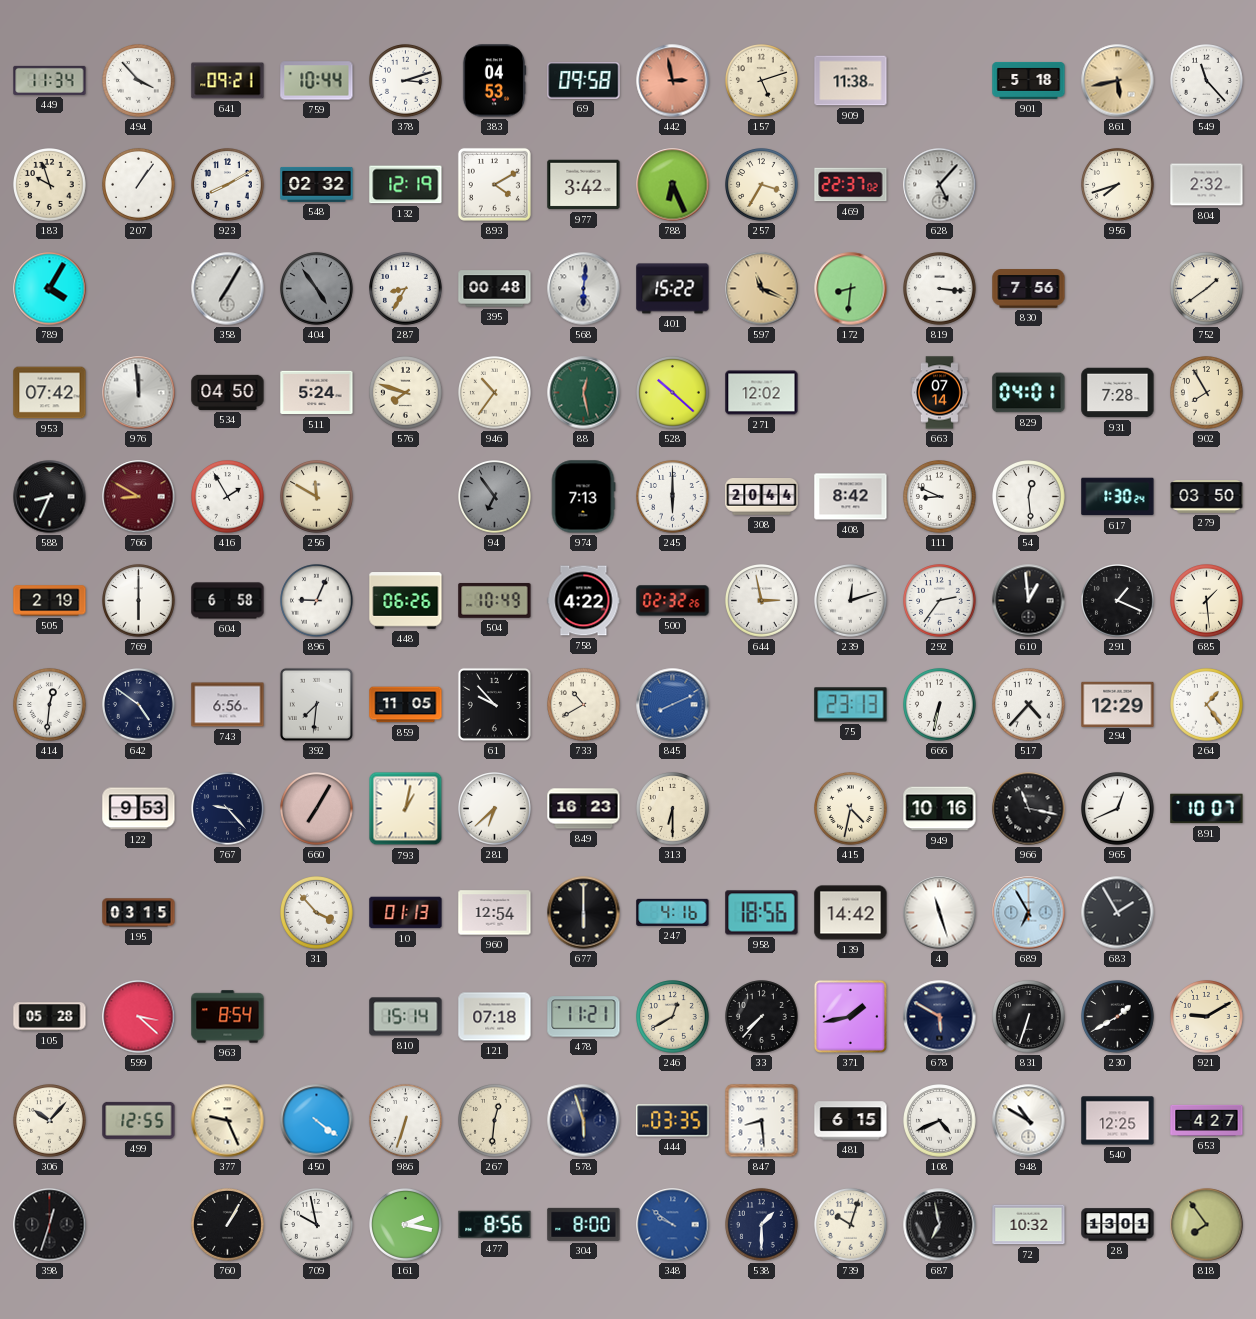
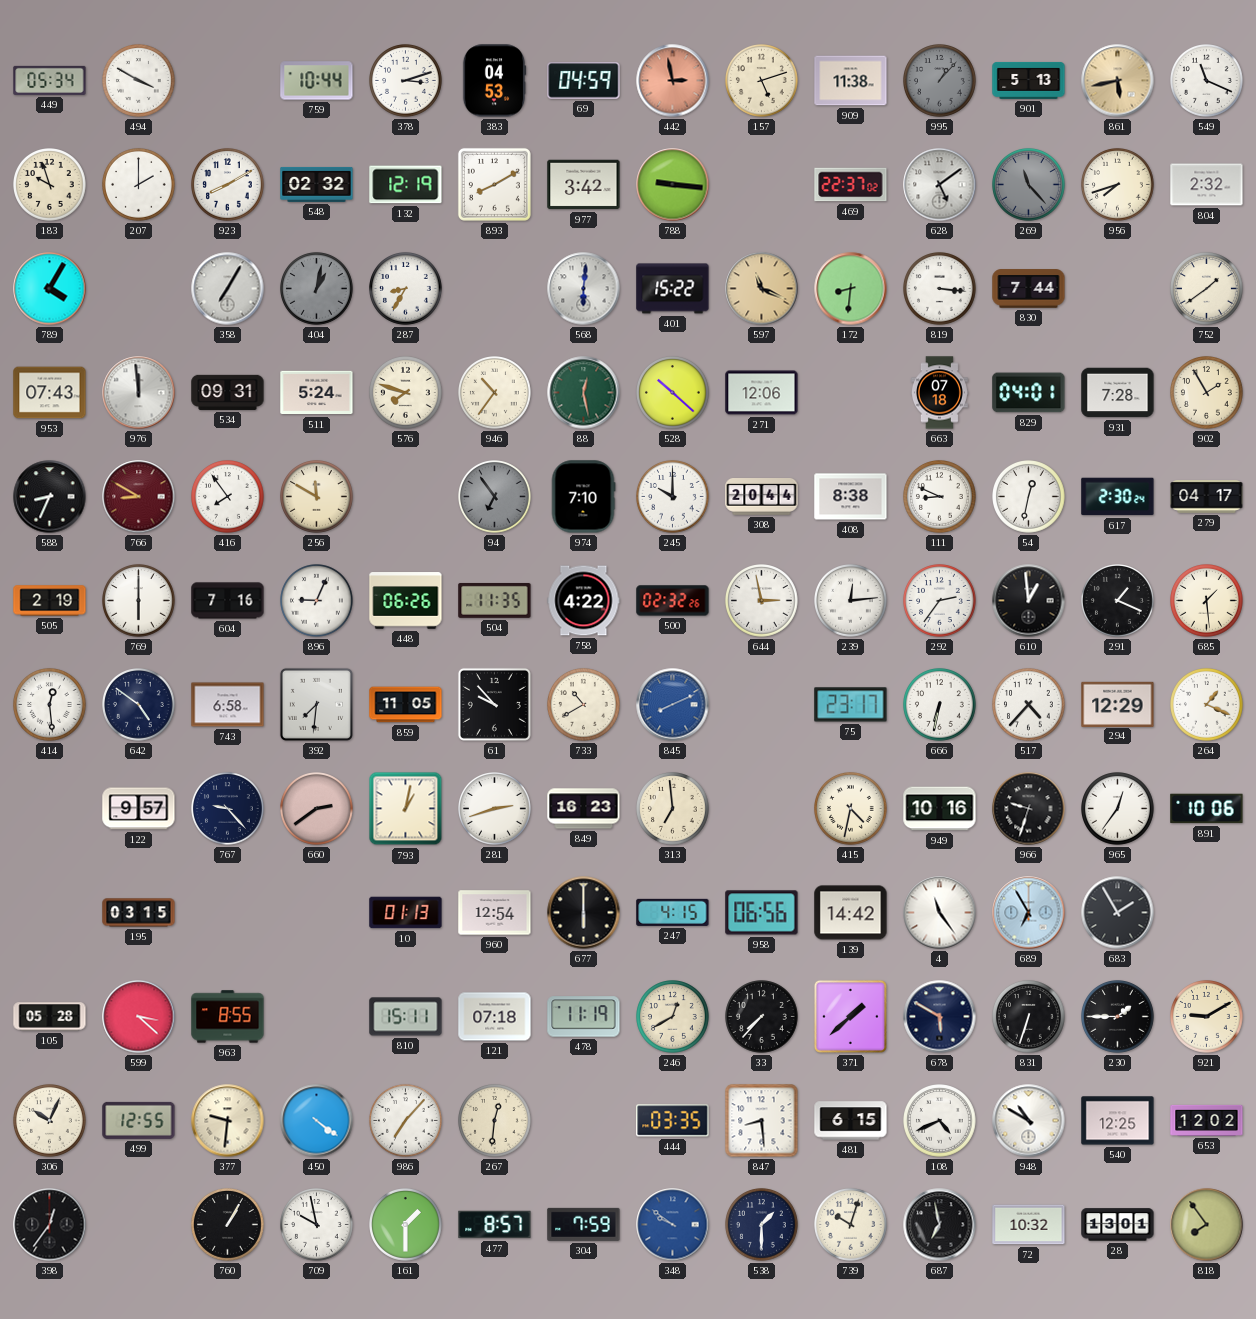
449: 11:34 -> 05:34 (50, 80)
494: 3:53 -> 3:50 (139, 81)
641: 09:21 -> none (228, 81)
69: 09:58 -> 04:59 (584, 81)
995: none -> 1:07 (940, 81)
901: 5:18 -> 5:13 (1029, 80)
549: 11:23 -> 11:19 (1207, 81)
207: 1:06 -> 2:00 (139, 185)
893: 4:10 -> 8:10 (494, 184)
788: 6:26 -> 9:16 (673, 185)
257: 3:35 -> none (762, 185)
628: 5:07 -> 5:09 (940, 185)
269: none -> 11:23 (1029, 185)
404: 4:54 -> 1:02 (317, 289)
395: 00:48 -> none (495, 289)
830: 7:56 -> 7:44 (1029, 289)
953: 07:42 -> 07:43 (50, 393)
534: 04:50 -> 09:31 (228, 392)
271: 12:02 -> 12:06 (762, 393)
663: 07:14 -> 07:18 (939, 393)
902: 7:55 -> 1:55 (1207, 393)
416: 1:55 -> 7:54 (228, 497)
974: 7:13 -> 7:10 (583, 497)
245: 6:00 -> 10:00 (673, 497)
408: 8:42 -> 8:38 (851, 497)
54: 12:29 -> 12:32 (1029, 497)
617: 1:30 -> 2:30 (1118, 497)
279: 03:50 -> 04:17 (1207, 497)
604: 6:58 -> 7:16 (228, 601)
504: 10:49 -> 11:35 (495, 600)
239: 12:12 -> 12:14 (851, 601)
414: 12:31 -> 12:29 (50, 705)
743: 6:56 -> 6:58 (228, 705)
75: 23:13 -> 23:17 (851, 705)
264: 1:24 -> 1:19 (1207, 705)
122: 9:53 -> 9:57 (139, 809)
660: 7:05 -> 2:39 (317, 809)
281: 6:38 -> 2:42 (495, 809)
313: 6:30 -> 6:59 (673, 809)
966: 11:17 -> 9:33 (1029, 809)
965: 12:41 -> 12:36 (1118, 809)
891: 10:07 -> 10:06 (1207, 809)
31: 3:53 -> none (317, 913)
247: 4:16 -> 4:15 (673, 912)
958: 18:56 -> 06:56 (762, 913)
4: 11:27 -> 11:24 (940, 913)
963: 8:54 -> 8:55 (228, 1017)
810: 15:14 -> 15:11 (406, 1017)
478: 11:21 -> 11:19 (584, 1017)
371: 1:43 -> 1:38 (850, 1016)
230: 1:40 -> 1:45 (1118, 1017)
306: 10:07 -> 10:04 (50, 1121)
377: 9:26 -> 9:31 (228, 1121)
986: 6:33 -> 7:07 (406, 1121)
578: 5:57 -> none (584, 1121)
653: 4:27 -> 12:02 (1207, 1120)
398: 12:33 -> 12:36 (50, 1225)
161: 2:17 -> 1:30 (406, 1225)
477: 8:56 -> 8:57 (495, 1225)
304: 8:00 -> 7:59 (584, 1224)
